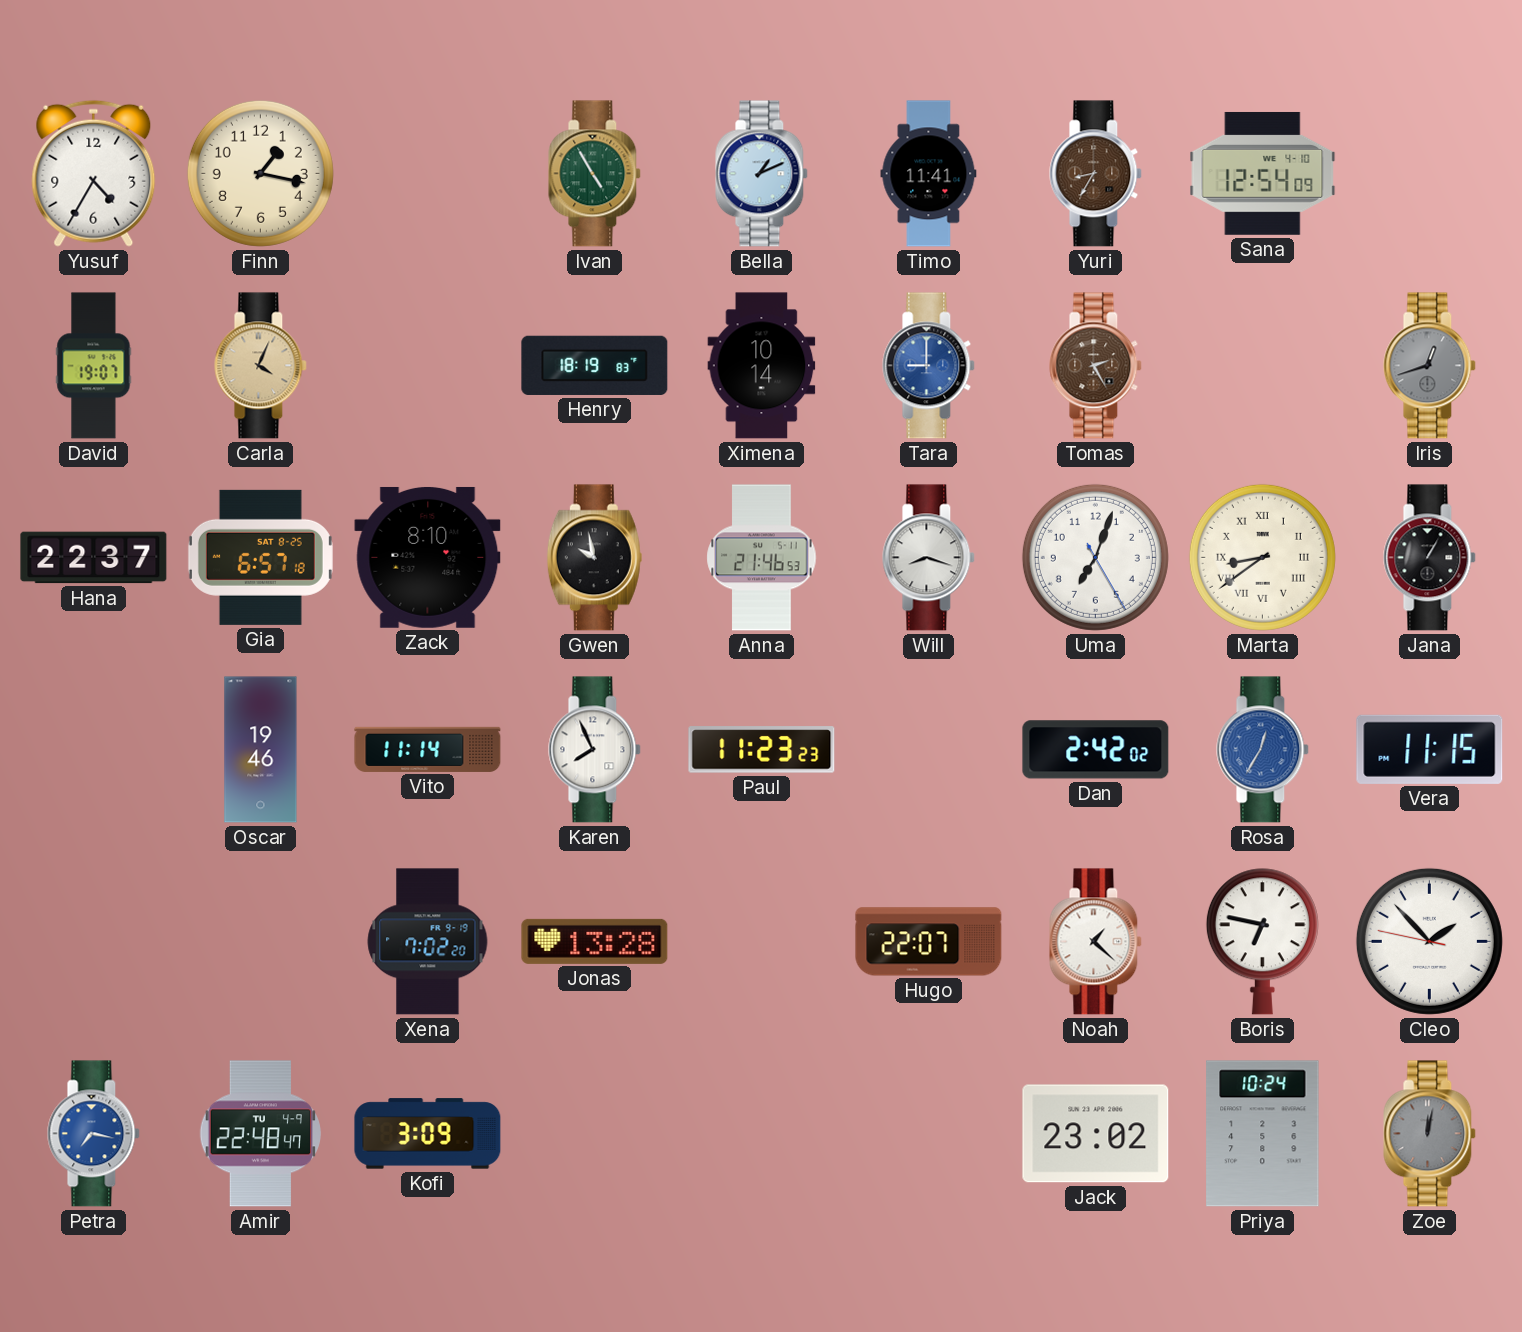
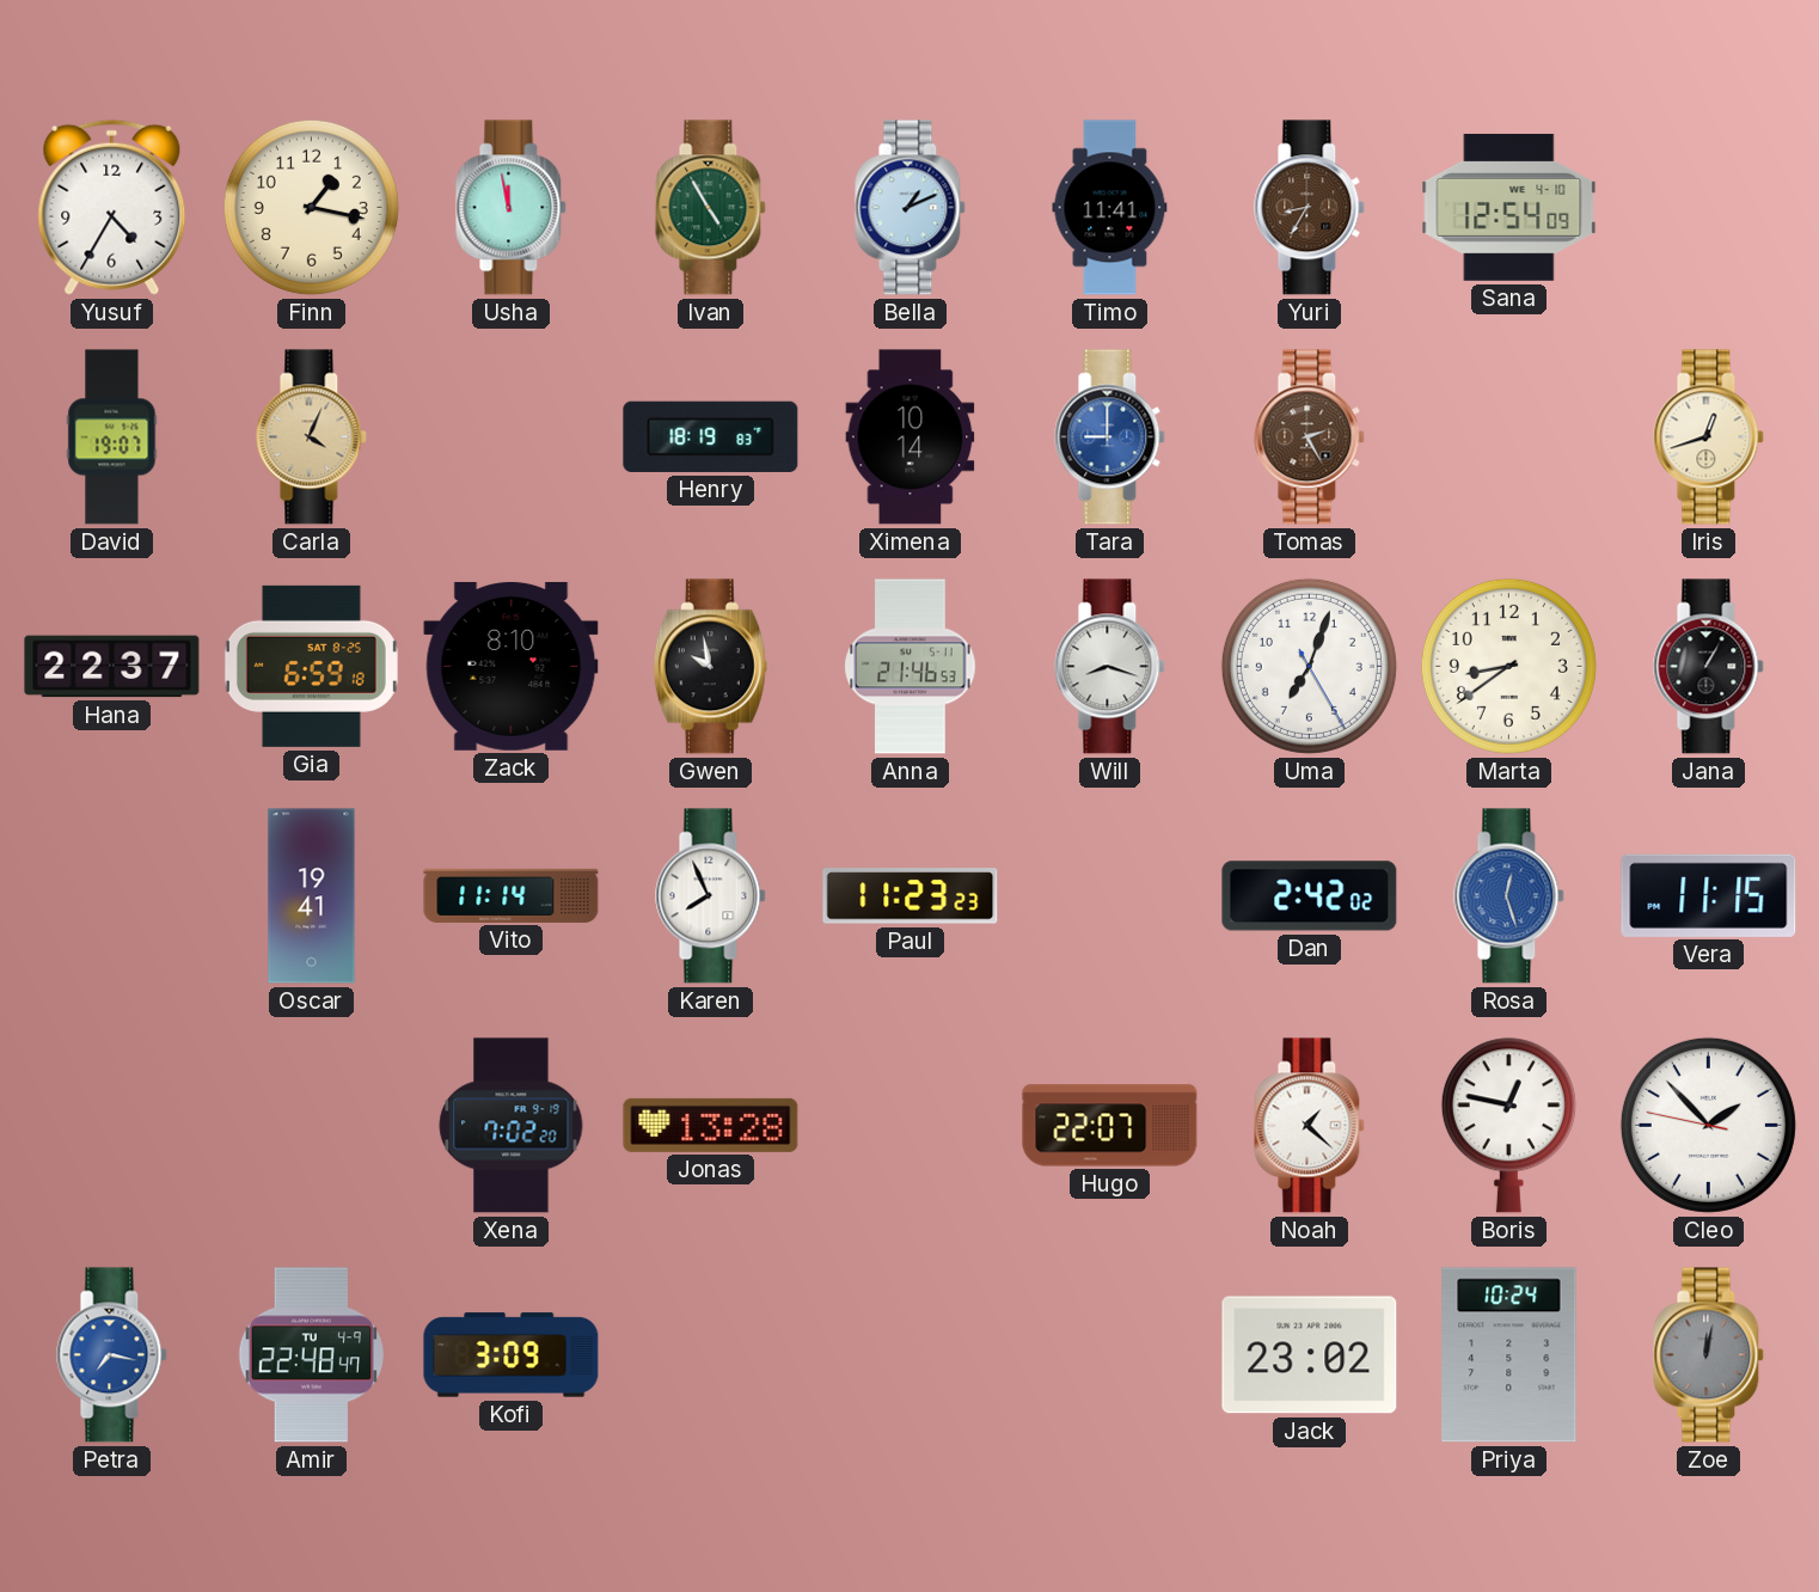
Usha: none -> 11:58 (512, 208)
Iris dial: grey -> cream (1709, 437)
Gia: 6:57 -> 6:59 (311, 666)
Marta numerals: Roman -> Arabic (1508, 666)
Oscar: 19:46 -> 19:41 (312, 896)
Rosa: 12:35 -> 12:27 (1509, 896)
Boris: 6:47 -> 12:47 (1508, 1126)
